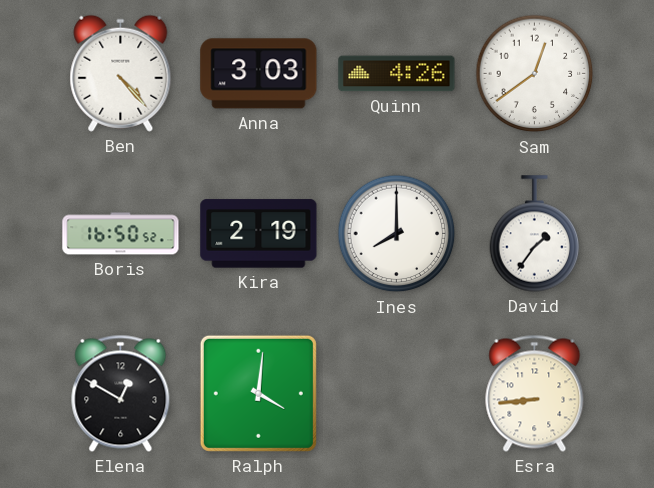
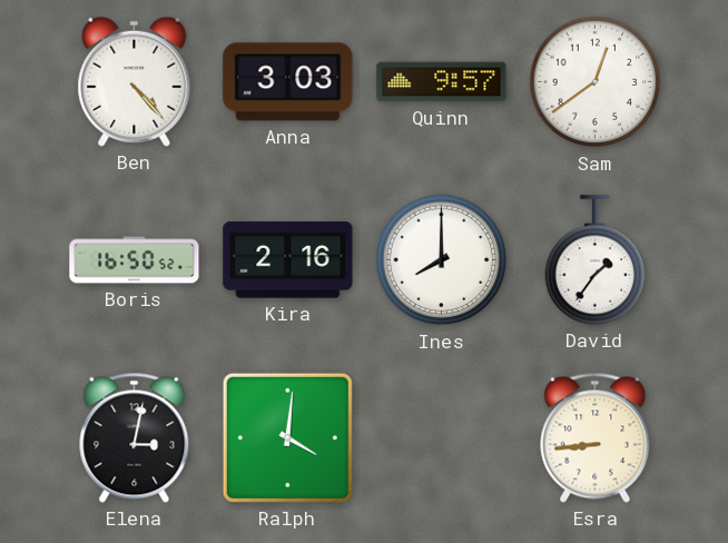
Quinn: 4:26 -> 9:57 (442, 82)
Kira: 2:19 -> 2:16 (288, 260)
Elena: 12:50 -> 3:02 (135, 437)
